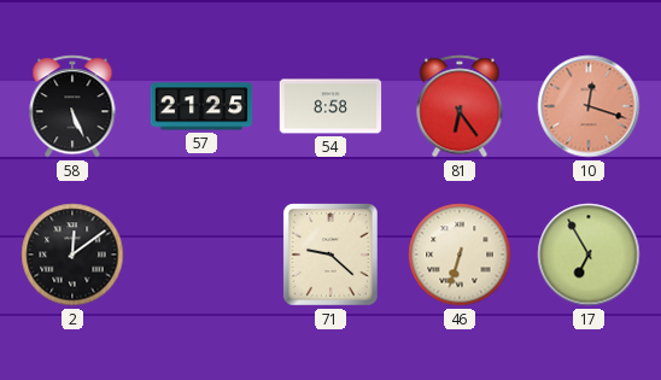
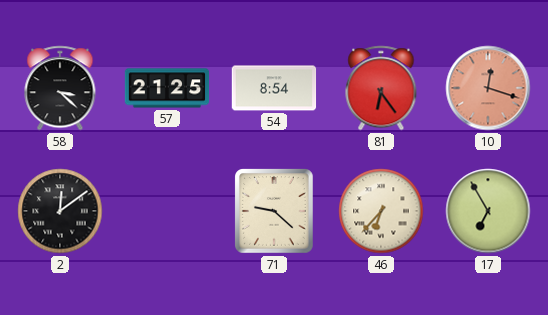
58: 5:26 -> 3:22 (60, 88)
54: 8:58 -> 8:54 (274, 88)
46: 6:33 -> 6:37 (381, 211)
